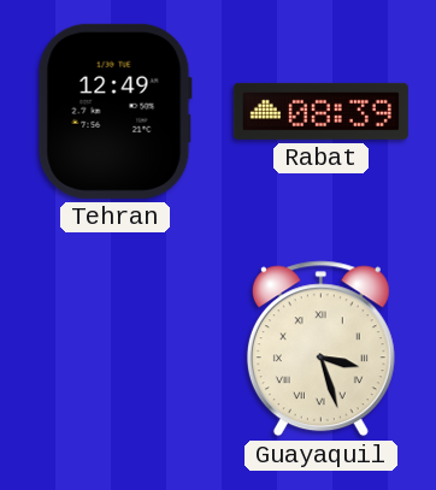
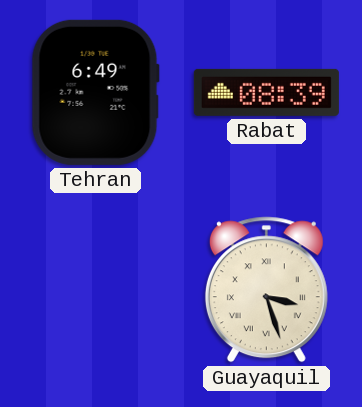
Tehran: 12:49 -> 6:49 (95, 92)
